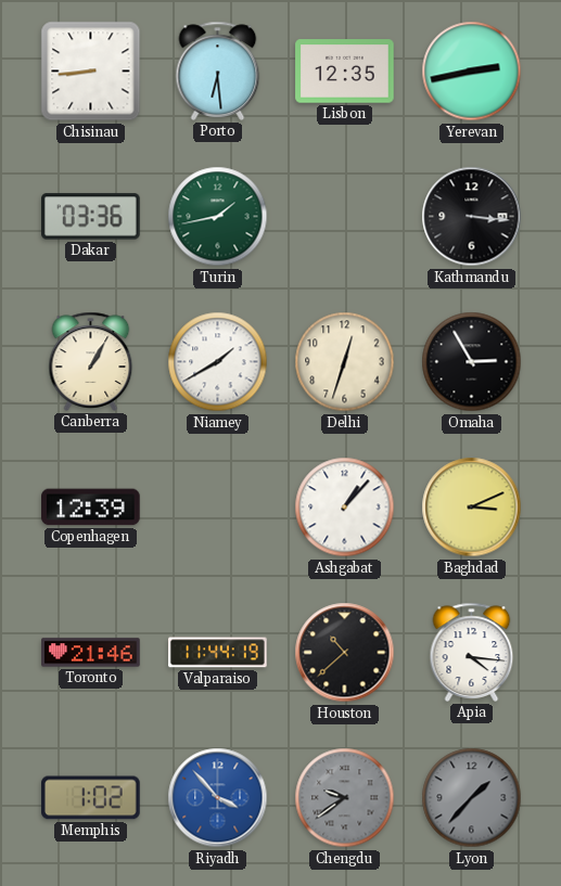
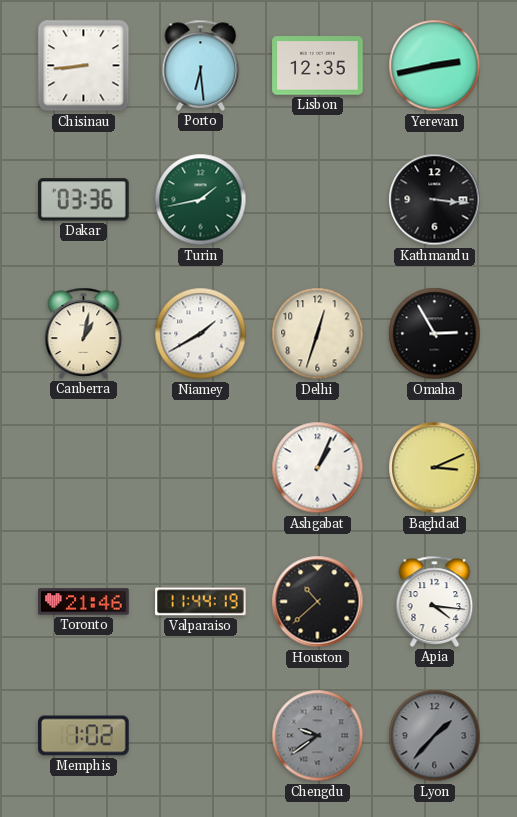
Canberra: 1:05 -> 1:02 (84, 333)
Copenhagen: 12:39 -> none (91, 508)
Ashgabat: 1:07 -> 1:04 (318, 468)
Riyadh: 3:53 -> none (218, 798)
